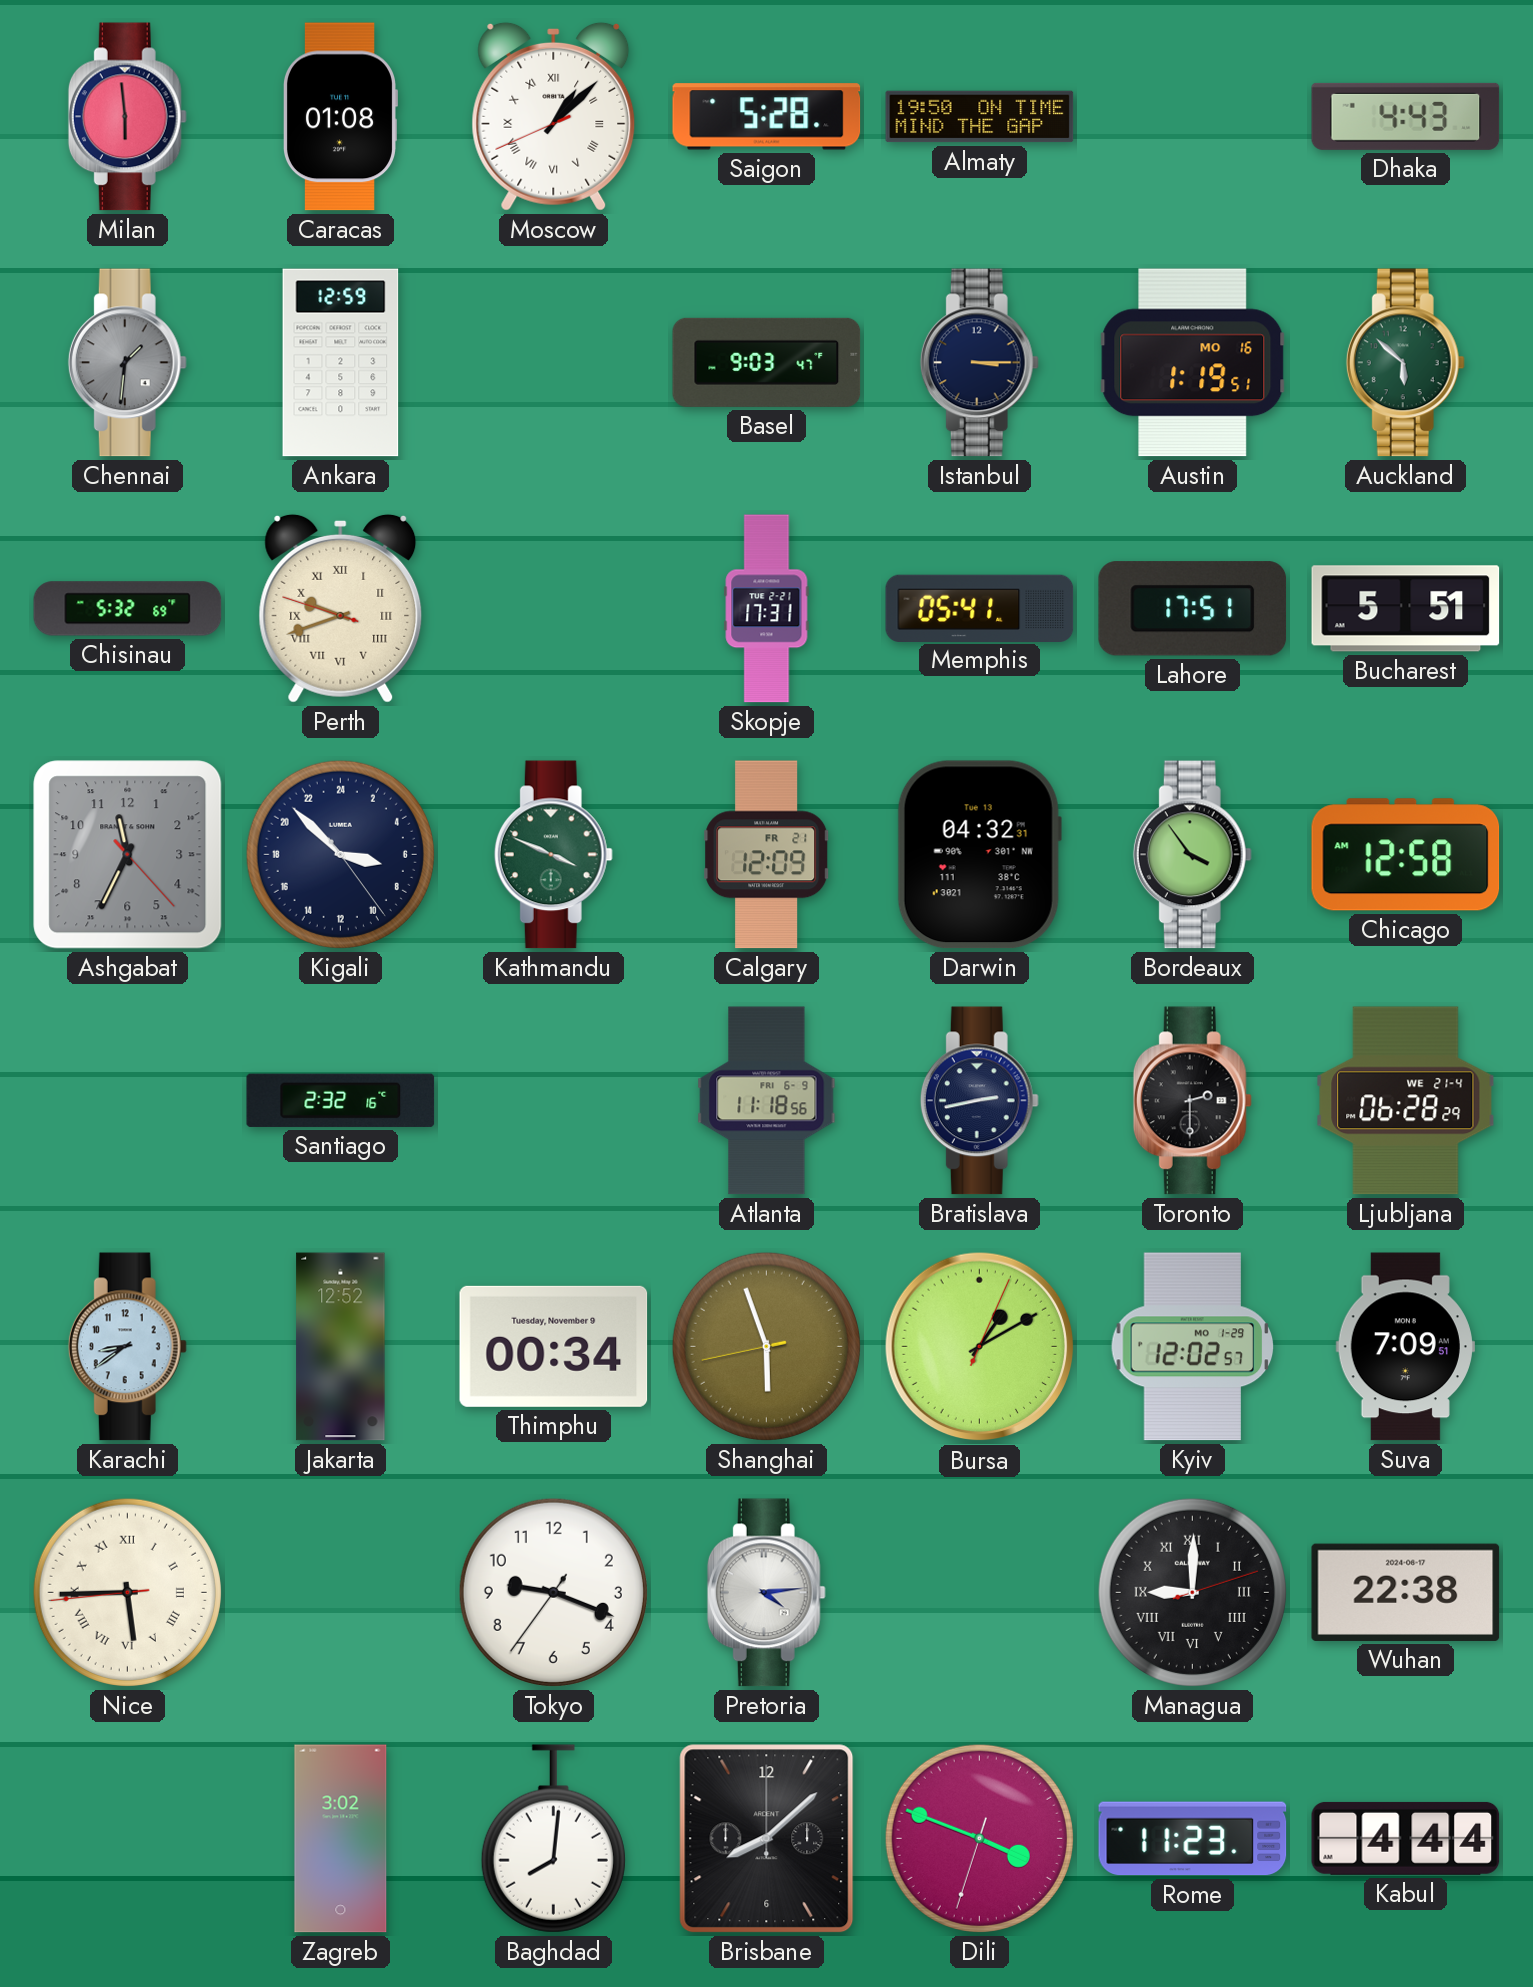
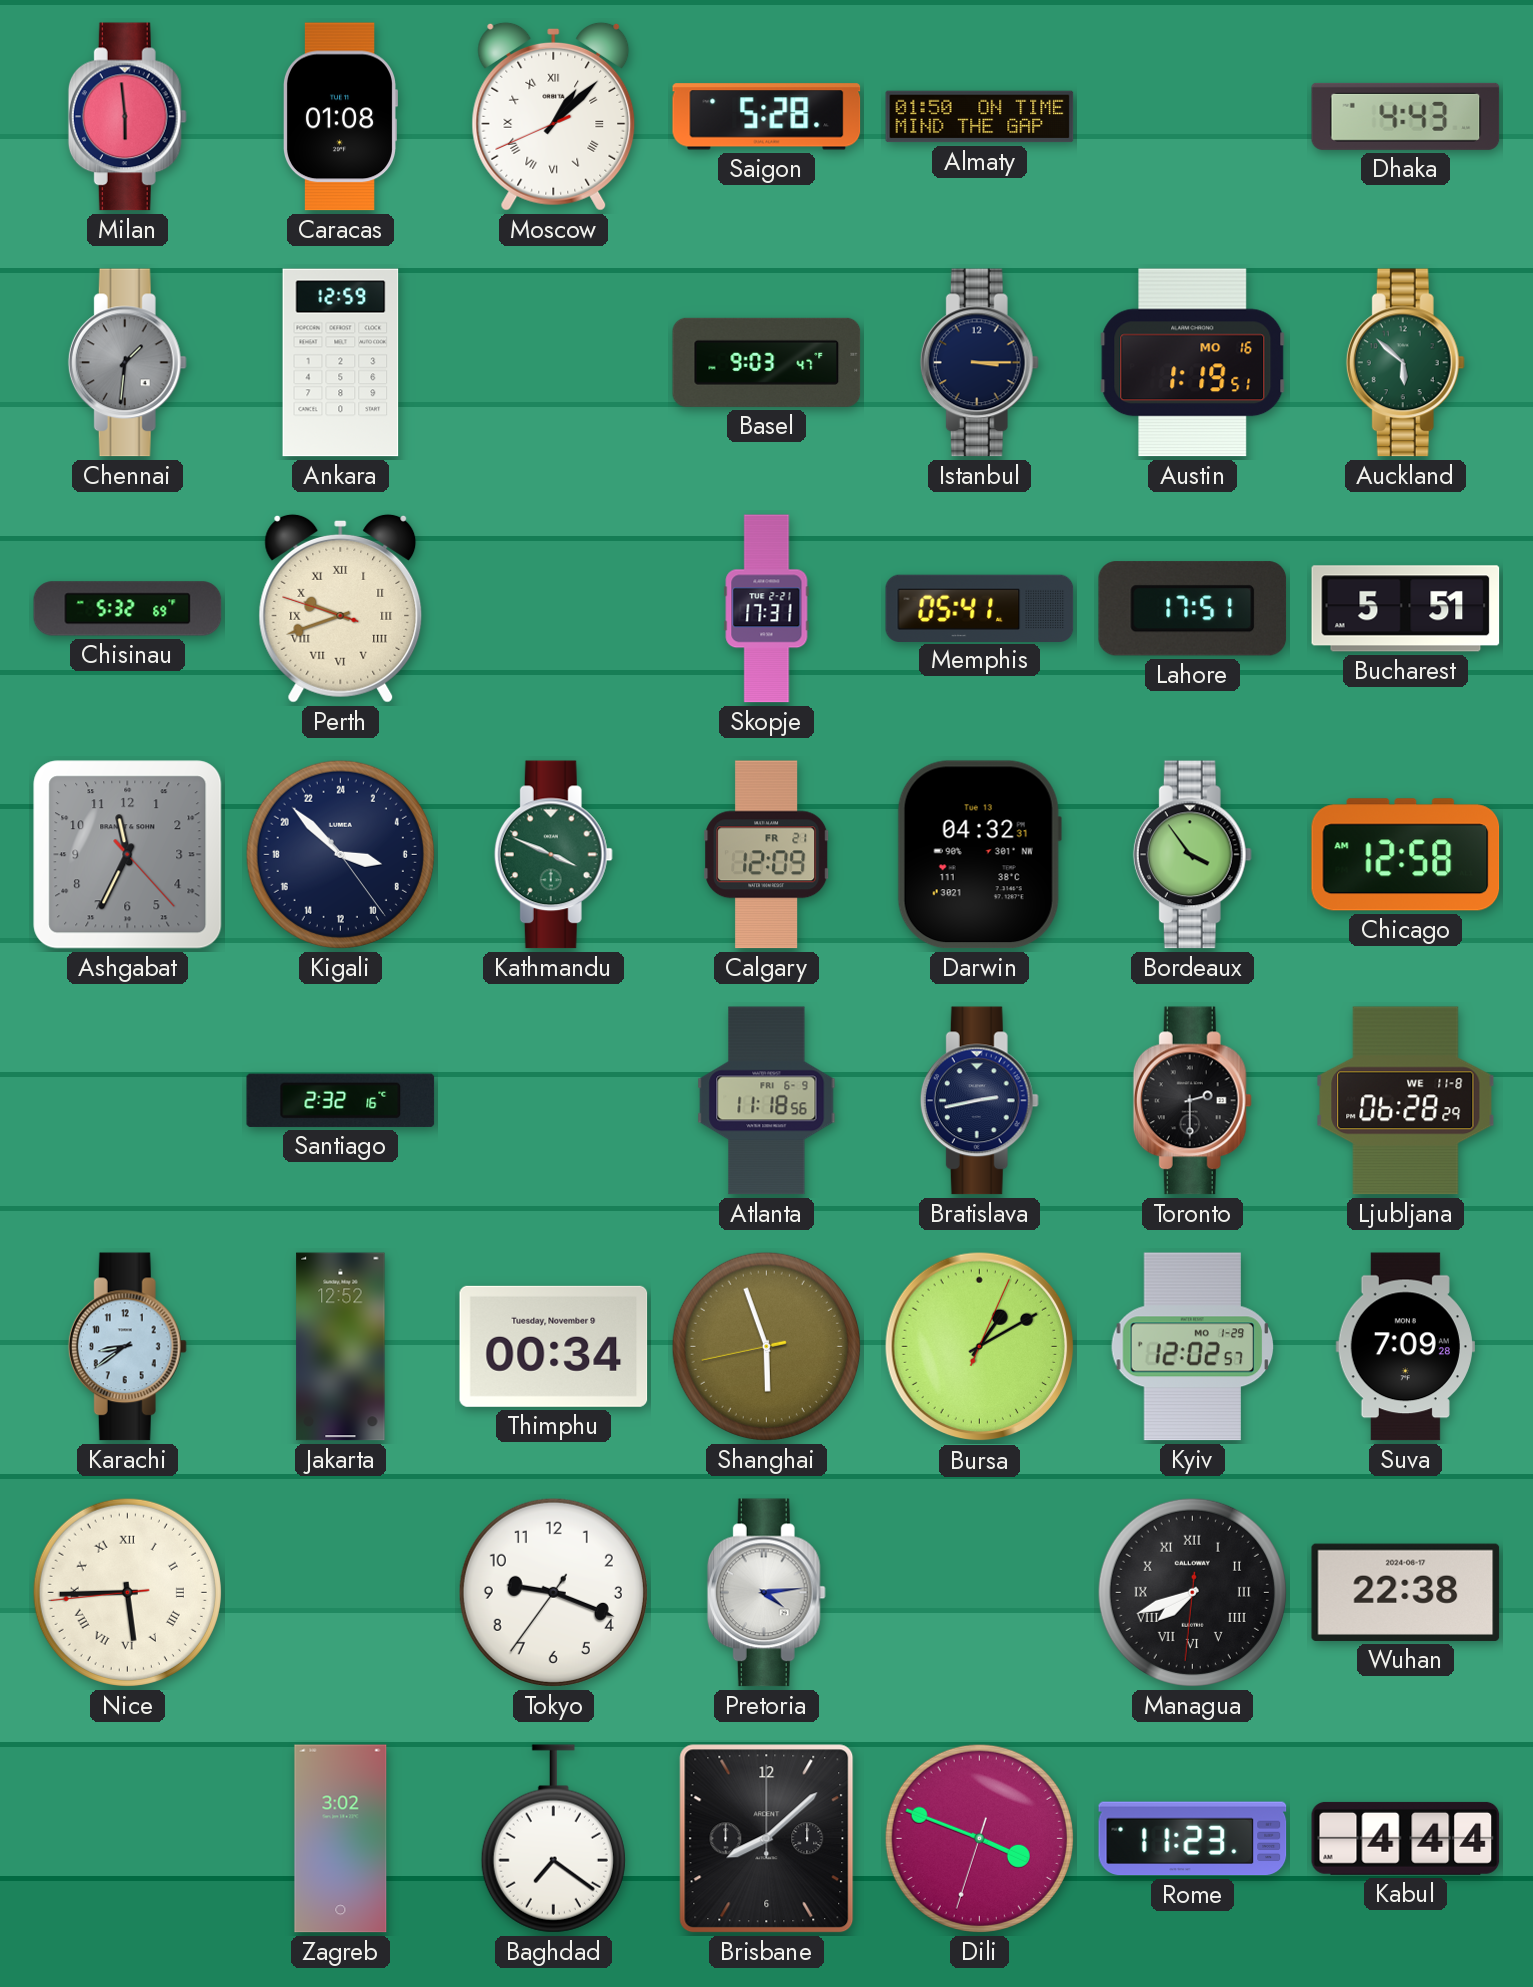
Almaty: 19:50 -> 01:50 (980, 117)
Ljubljana date: WE 21-4 -> WE 11-8 (1406, 1101)
Suva: 7:09:51 -> 7:09:28 (1405, 1347)
Managua: 9:00 -> 7:41 (1192, 1592)
Baghdad: 8:01 -> 7:21 (553, 1839)
